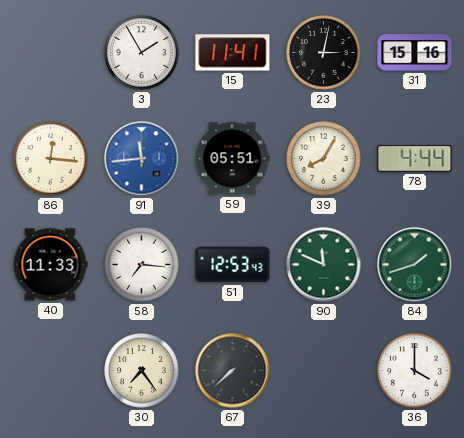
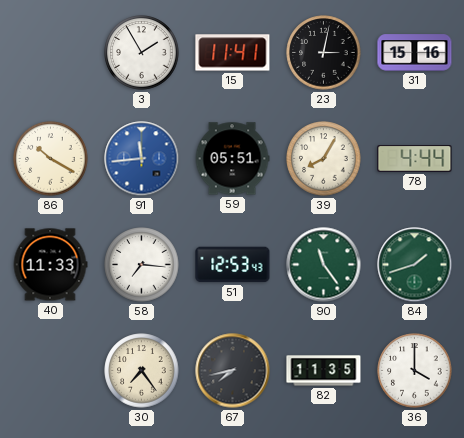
86: 12:16 -> 10:20 (51, 159)
90: 11:49 -> 11:24 (324, 265)
67: 7:38 -> 7:43 (233, 371)
82: none -> 11:35 (324, 371)
